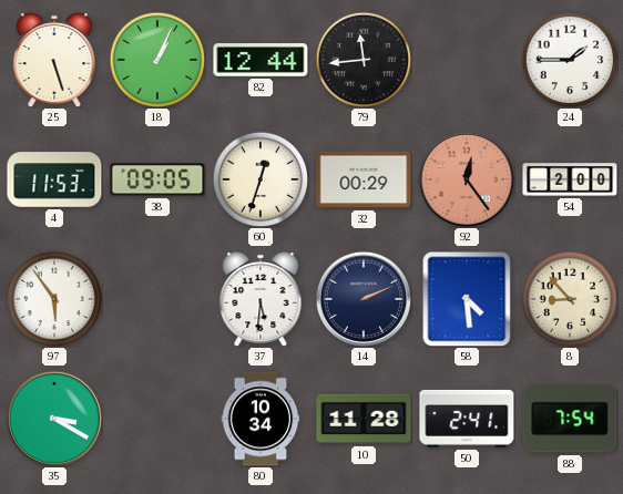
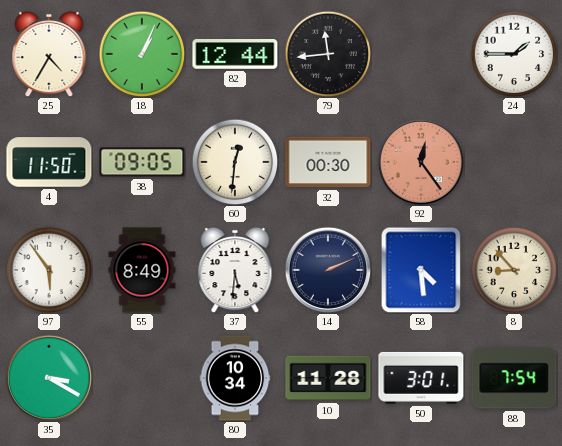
25: 5:27 -> 4:35 (49, 54)
4: 11:53 -> 11:50 (49, 162)
60: 12:33 -> 12:31 (235, 162)
32: 00:29 -> 00:30 (328, 162)
54: 2:00 -> none (570, 179)
55: none -> 8:49 (142, 270)
50: 2:41 -> 3:01 (421, 378)
